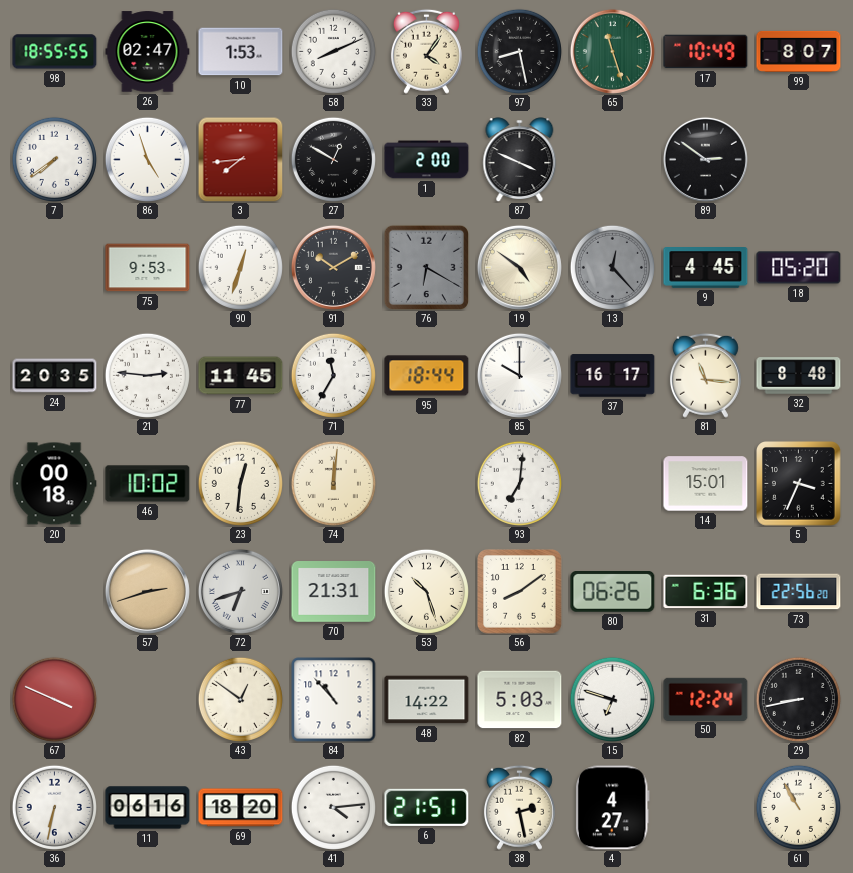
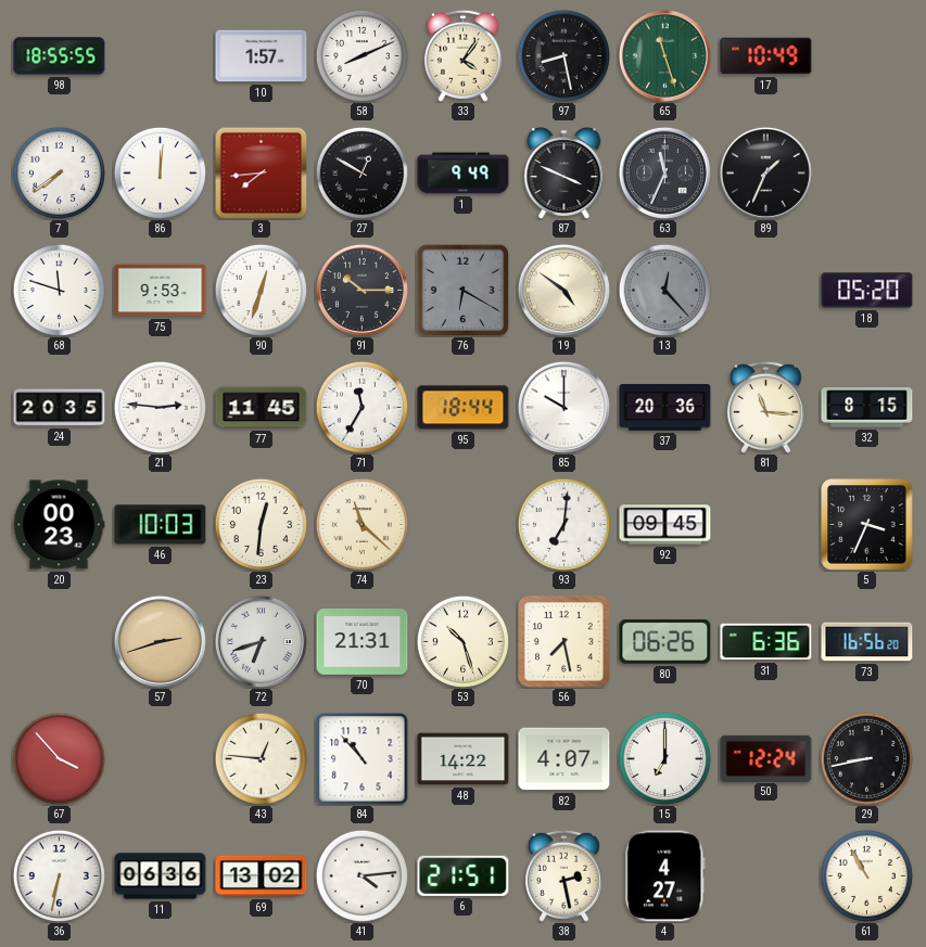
26: 02:47 -> none (148, 52)
10: 1:53 -> 1:57 (262, 56)
99: 8:07 -> none (799, 51)
86: 4:57 -> 12:01 (160, 172)
1: 2:00 -> 9:49 (464, 174)
63: none -> 11:34 (664, 172)
89: 2:51 -> 1:34 (765, 172)
68: none -> 11:48 (59, 290)
91: 10:10 -> 10:15 (361, 290)
9: 4:45 -> none (706, 268)
37: 16:17 -> 20:36 (665, 408)
32: 8:48 -> 8:15 (867, 408)
20: 00:18 -> 00:23 (59, 525)
46: 10:02 -> 10:03 (161, 525)
74: 12:01 -> 11:22 (361, 524)
92: none -> 09:45 (665, 525)
14: 15:01 -> none (706, 484)
56: 8:09 -> 7:28 (565, 642)
73: 22:56 -> 16:56 (867, 642)
67: 3:49 -> 3:53 (59, 758)
43: 12:51 -> 12:46 (261, 758)
82: 5:03 -> 4:07 (565, 759)
15: 6:48 -> 7:00 (664, 758)
11: 06:16 -> 06:36 (161, 876)
69: 18:20 -> 13:02 (262, 876)
